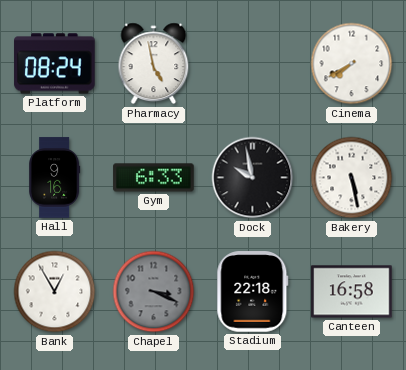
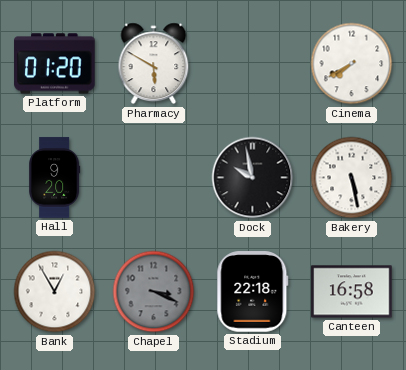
Platform: 08:24 -> 01:20 (55, 64)
Pharmacy: 4:58 -> 5:50 (154, 64)
Hall: 9:16 -> 9:20 (55, 178)
Gym: 6:33 -> none (154, 178)
